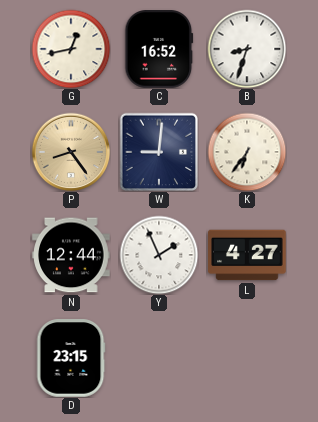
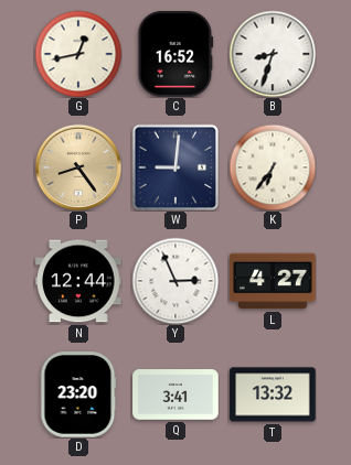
Y: 1:56 -> 2:56 (175, 281)
D: 23:15 -> 23:20 (78, 394)
Q: none -> 3:41 (175, 394)
T: none -> 13:32 (273, 394)
